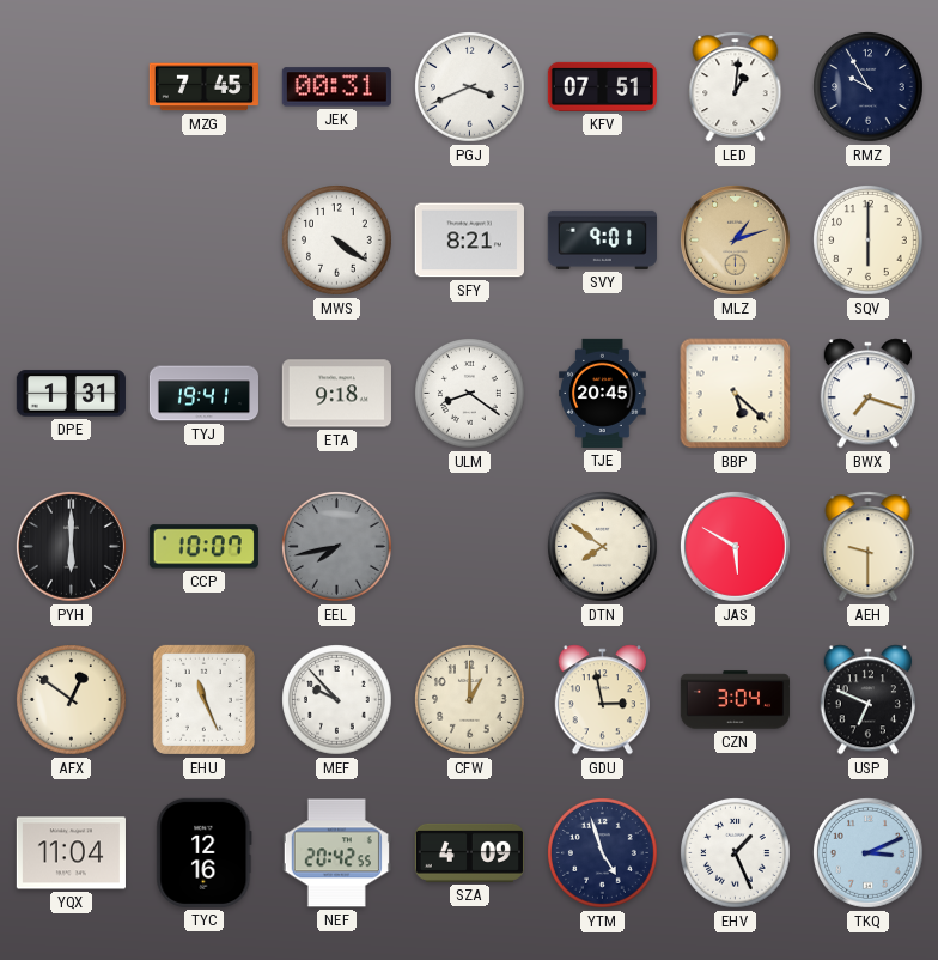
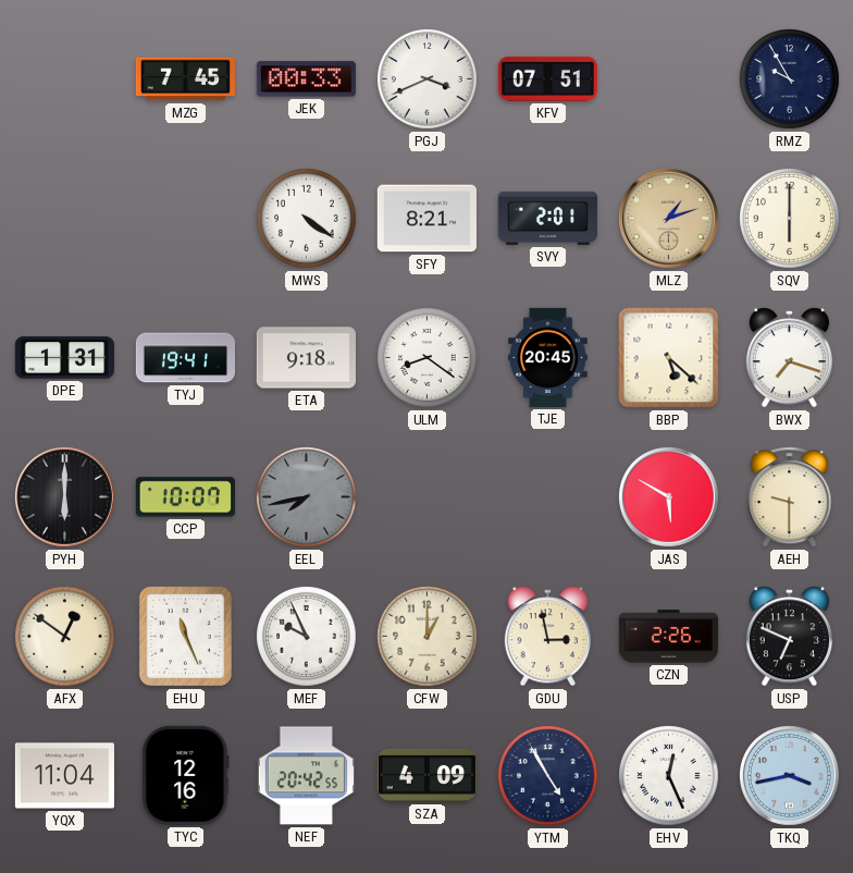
JEK: 00:31 -> 00:33 (306, 79)
LED: 1:01 -> none (736, 87)
SVY: 9:01 -> 2:01 (547, 218)
DTN: 7:51 -> none (603, 547)
MEF: 9:53 -> 9:56 (307, 637)
CZN: 3:04 -> 2:26 (668, 637)
YTM: 4:57 -> 4:55 (548, 776)
EHV: 1:26 -> 12:26 (669, 776)
TKQ: 3:11 -> 3:43 (789, 775)
